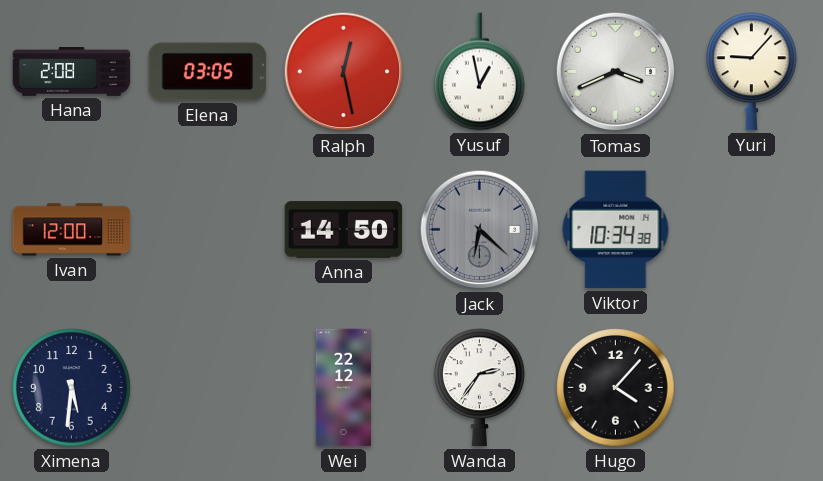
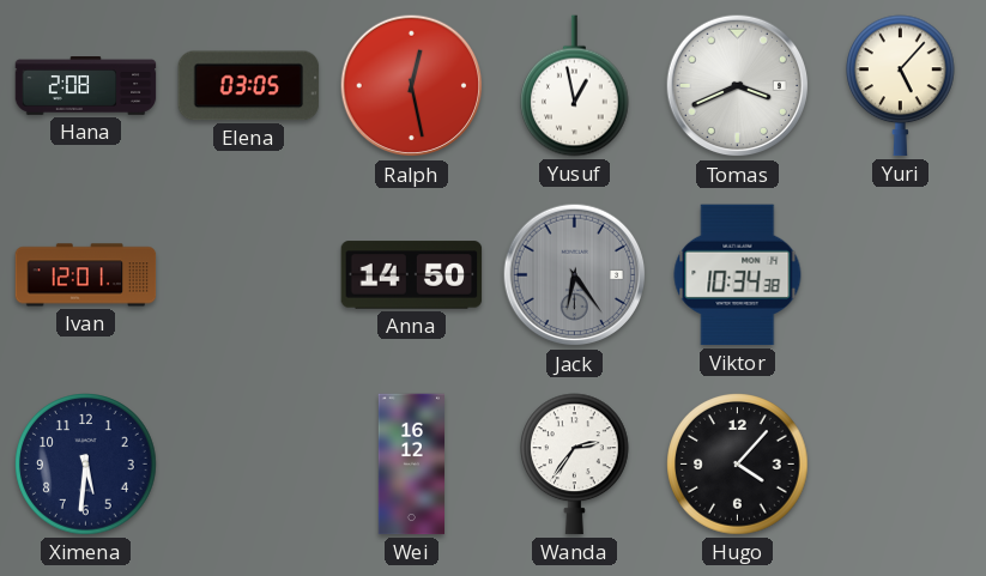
Yuri: 9:07 -> 5:07 (901, 86)
Ivan: 12:00 -> 12:01 (86, 275)
Jack: 6:22 -> 6:24 (575, 275)
Wei: 22:12 -> 16:12 (411, 465)
